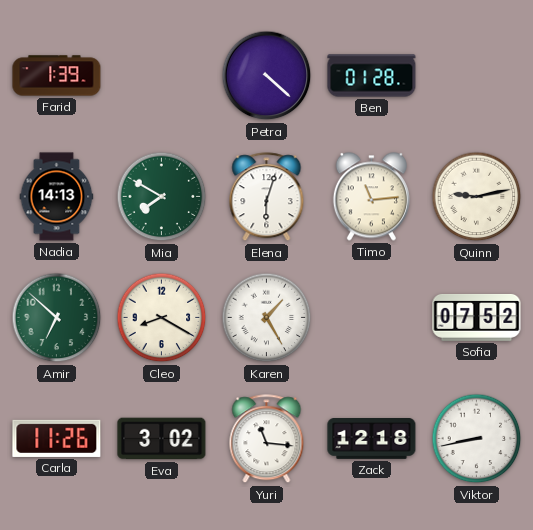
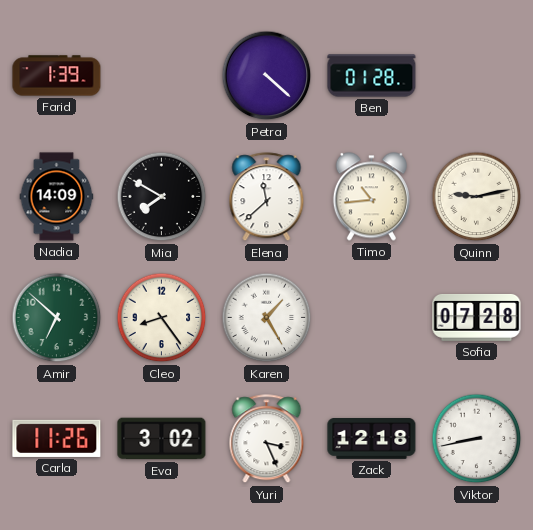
Nadia: 14:13 -> 14:09 (57, 197)
Mia dial: green -> black (162, 197)
Elena: 6:03 -> 11:38 (267, 197)
Timo: 11:14 -> 10:44 (371, 197)
Cleo: 8:20 -> 8:24 (162, 318)
Sofia: 07:52 -> 07:28 (477, 317)
Yuri: 11:16 -> 3:26 (267, 439)
